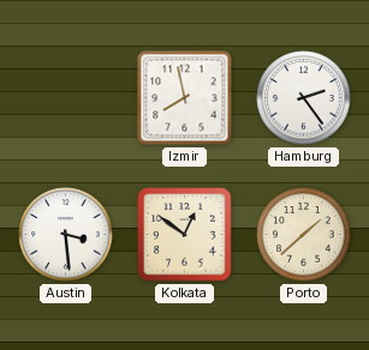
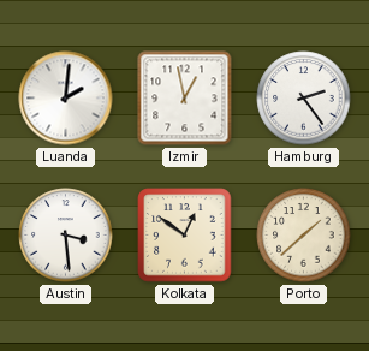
Luanda: none -> 2:01 (66, 99)
Izmir: 7:58 -> 12:58 (185, 99)
